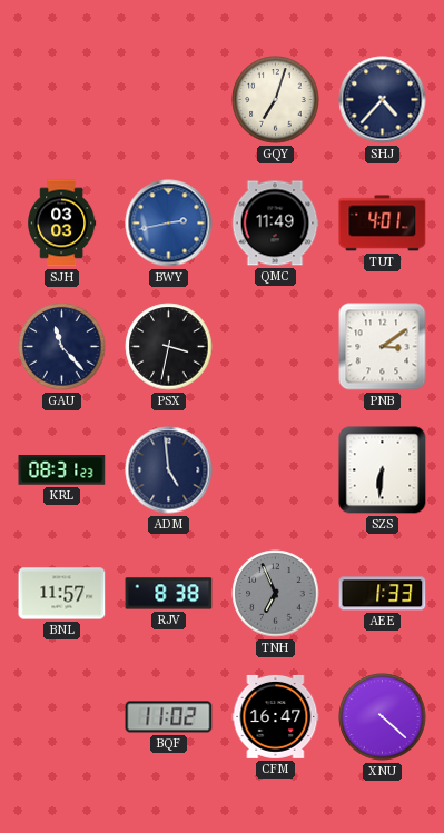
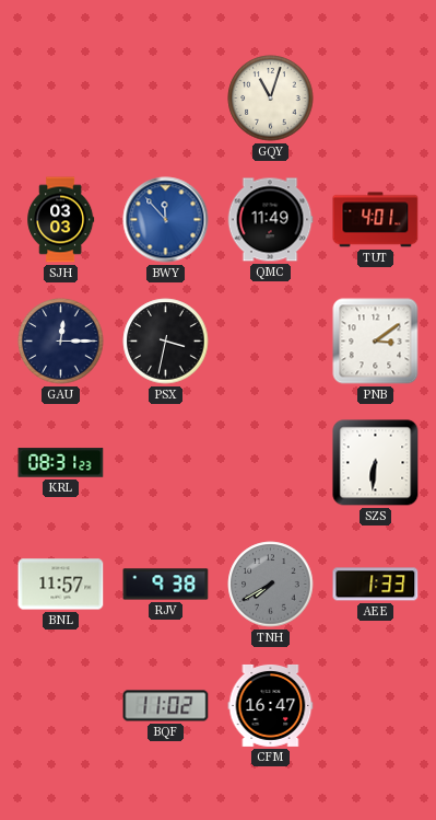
GQY: 7:03 -> 11:03 (271, 99)
SHJ: 4:37 -> none (383, 100)
BWY: 2:43 -> 11:53 (166, 220)
GAU: 11:23 -> 12:15 (61, 342)
ADM: 4:59 -> none (169, 470)
RJV: 8:38 -> 9:38 (166, 585)
TNH: 6:56 -> 7:40 (271, 585)
XNU: 4:22 -> none (383, 717)
